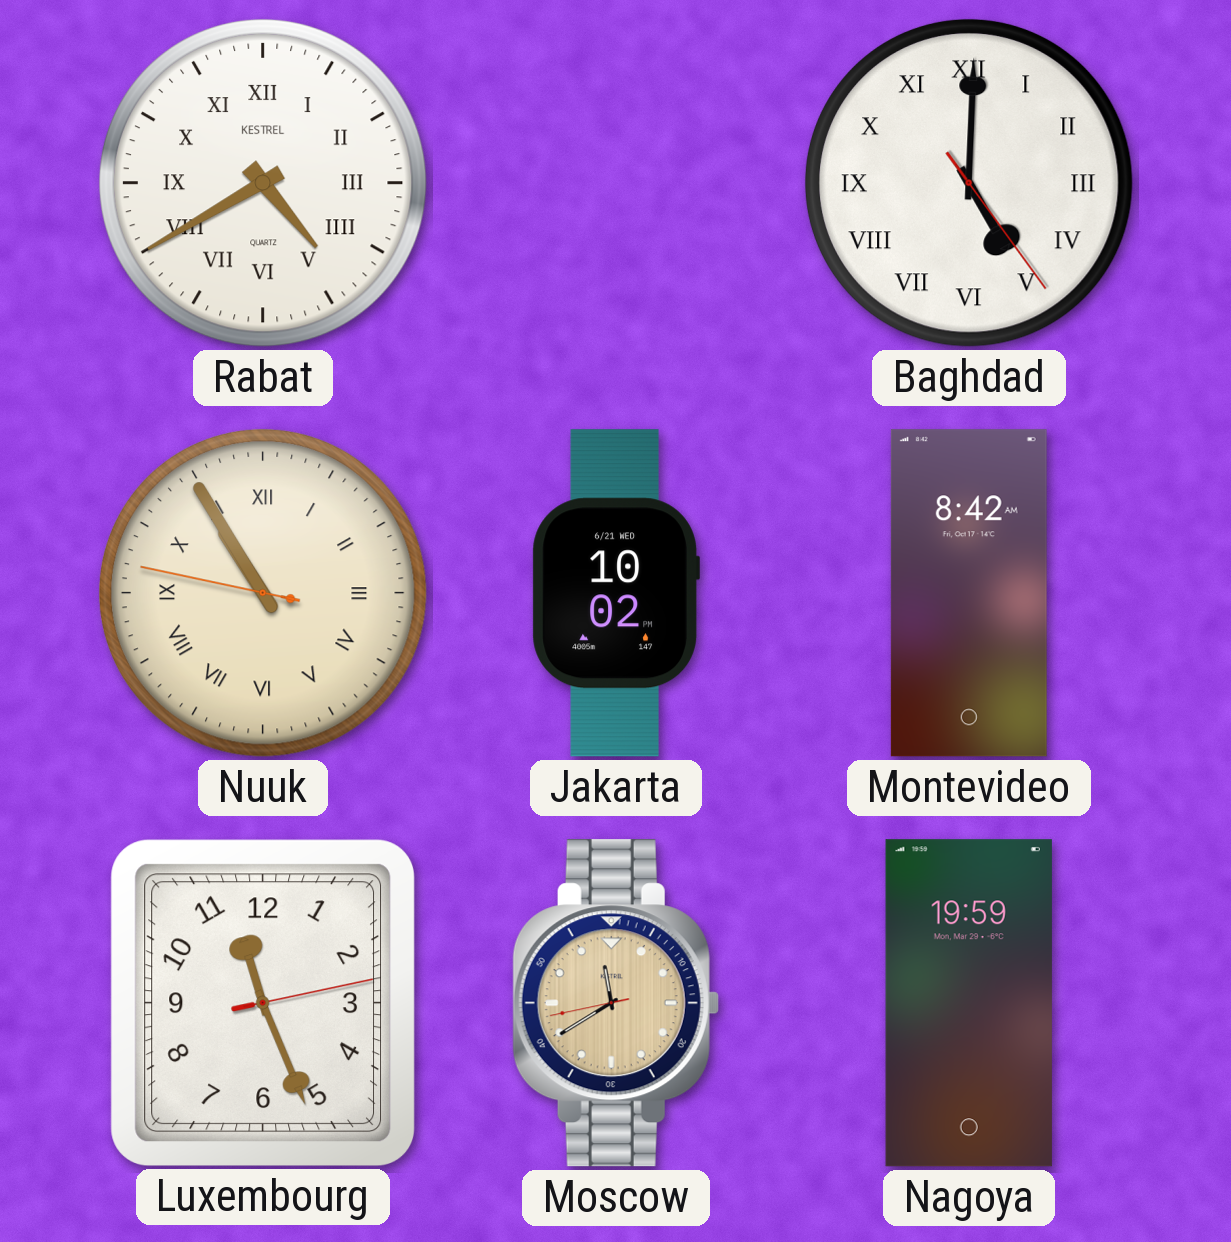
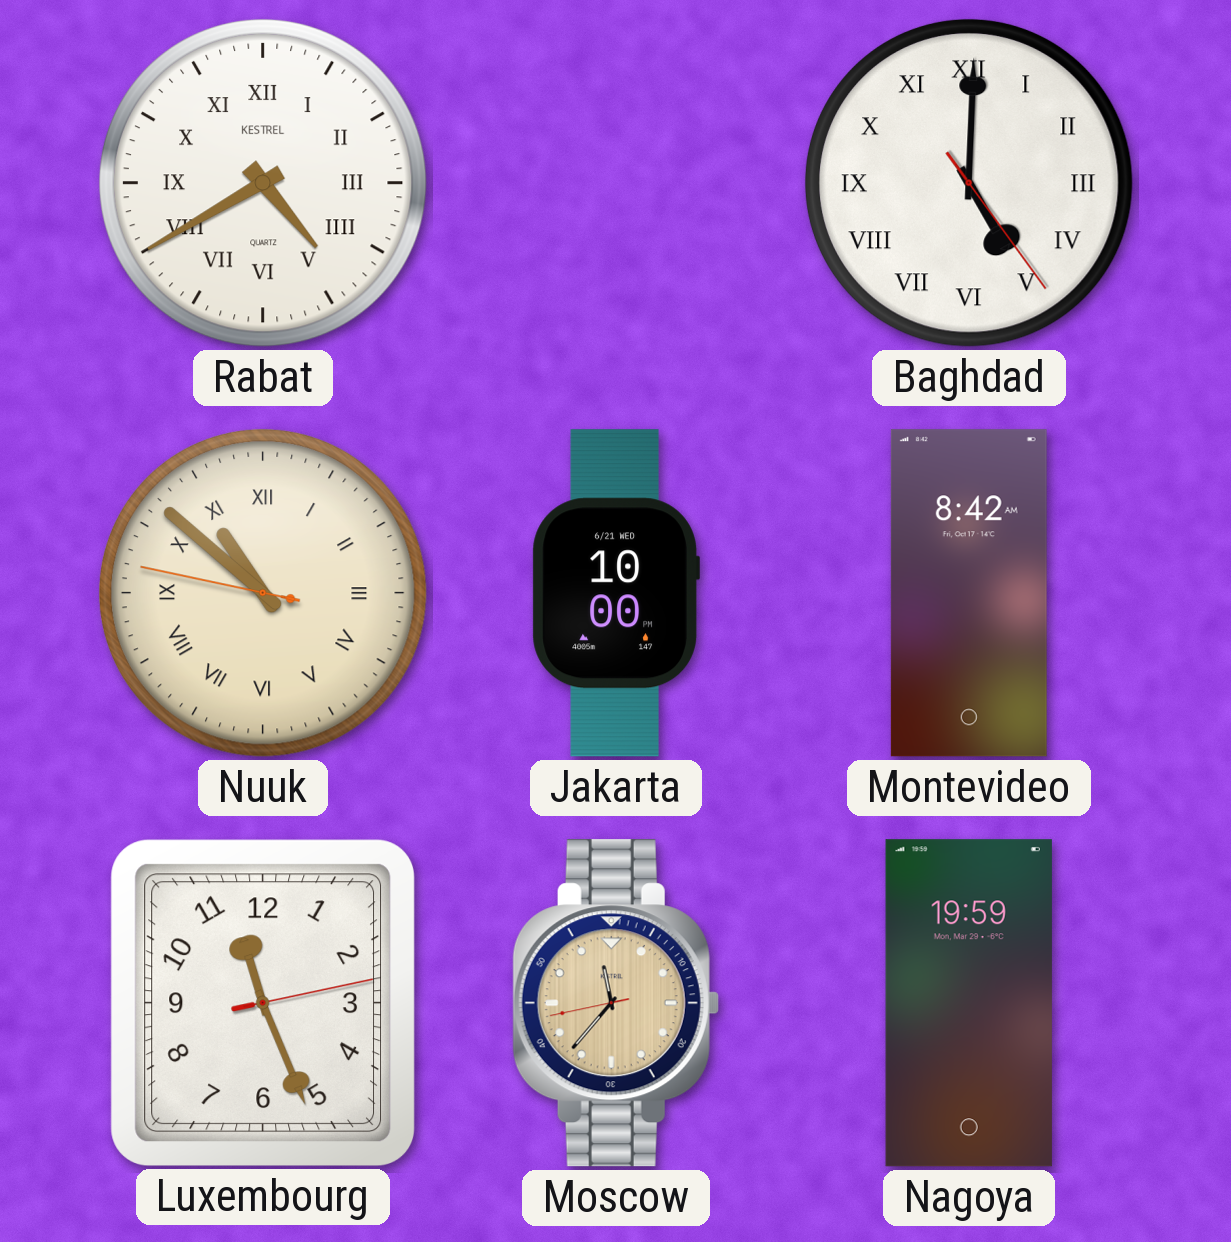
Nuuk: 10:54 -> 10:51 (263, 593)
Jakarta: 10:02 -> 10:00 (616, 593)
Moscow: 11:39 -> 11:36 (616, 1003)
